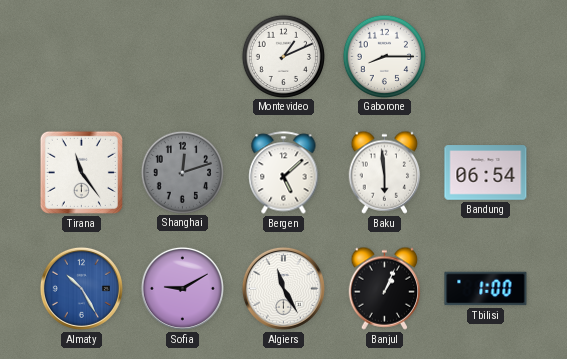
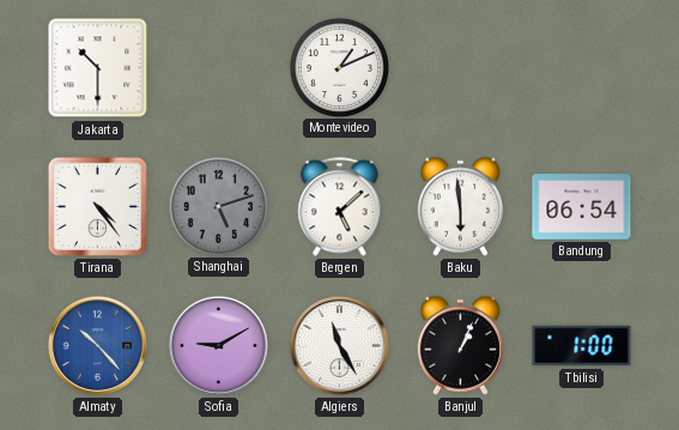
Jakarta: none -> 10:30 (98, 68)
Gaborone: 8:15 -> none (384, 56)
Tirana: 11:24 -> 4:24 (97, 206)
Shanghai: 12:12 -> 5:12 (218, 206)
Almaty: 10:25 -> 10:23 (97, 345)
